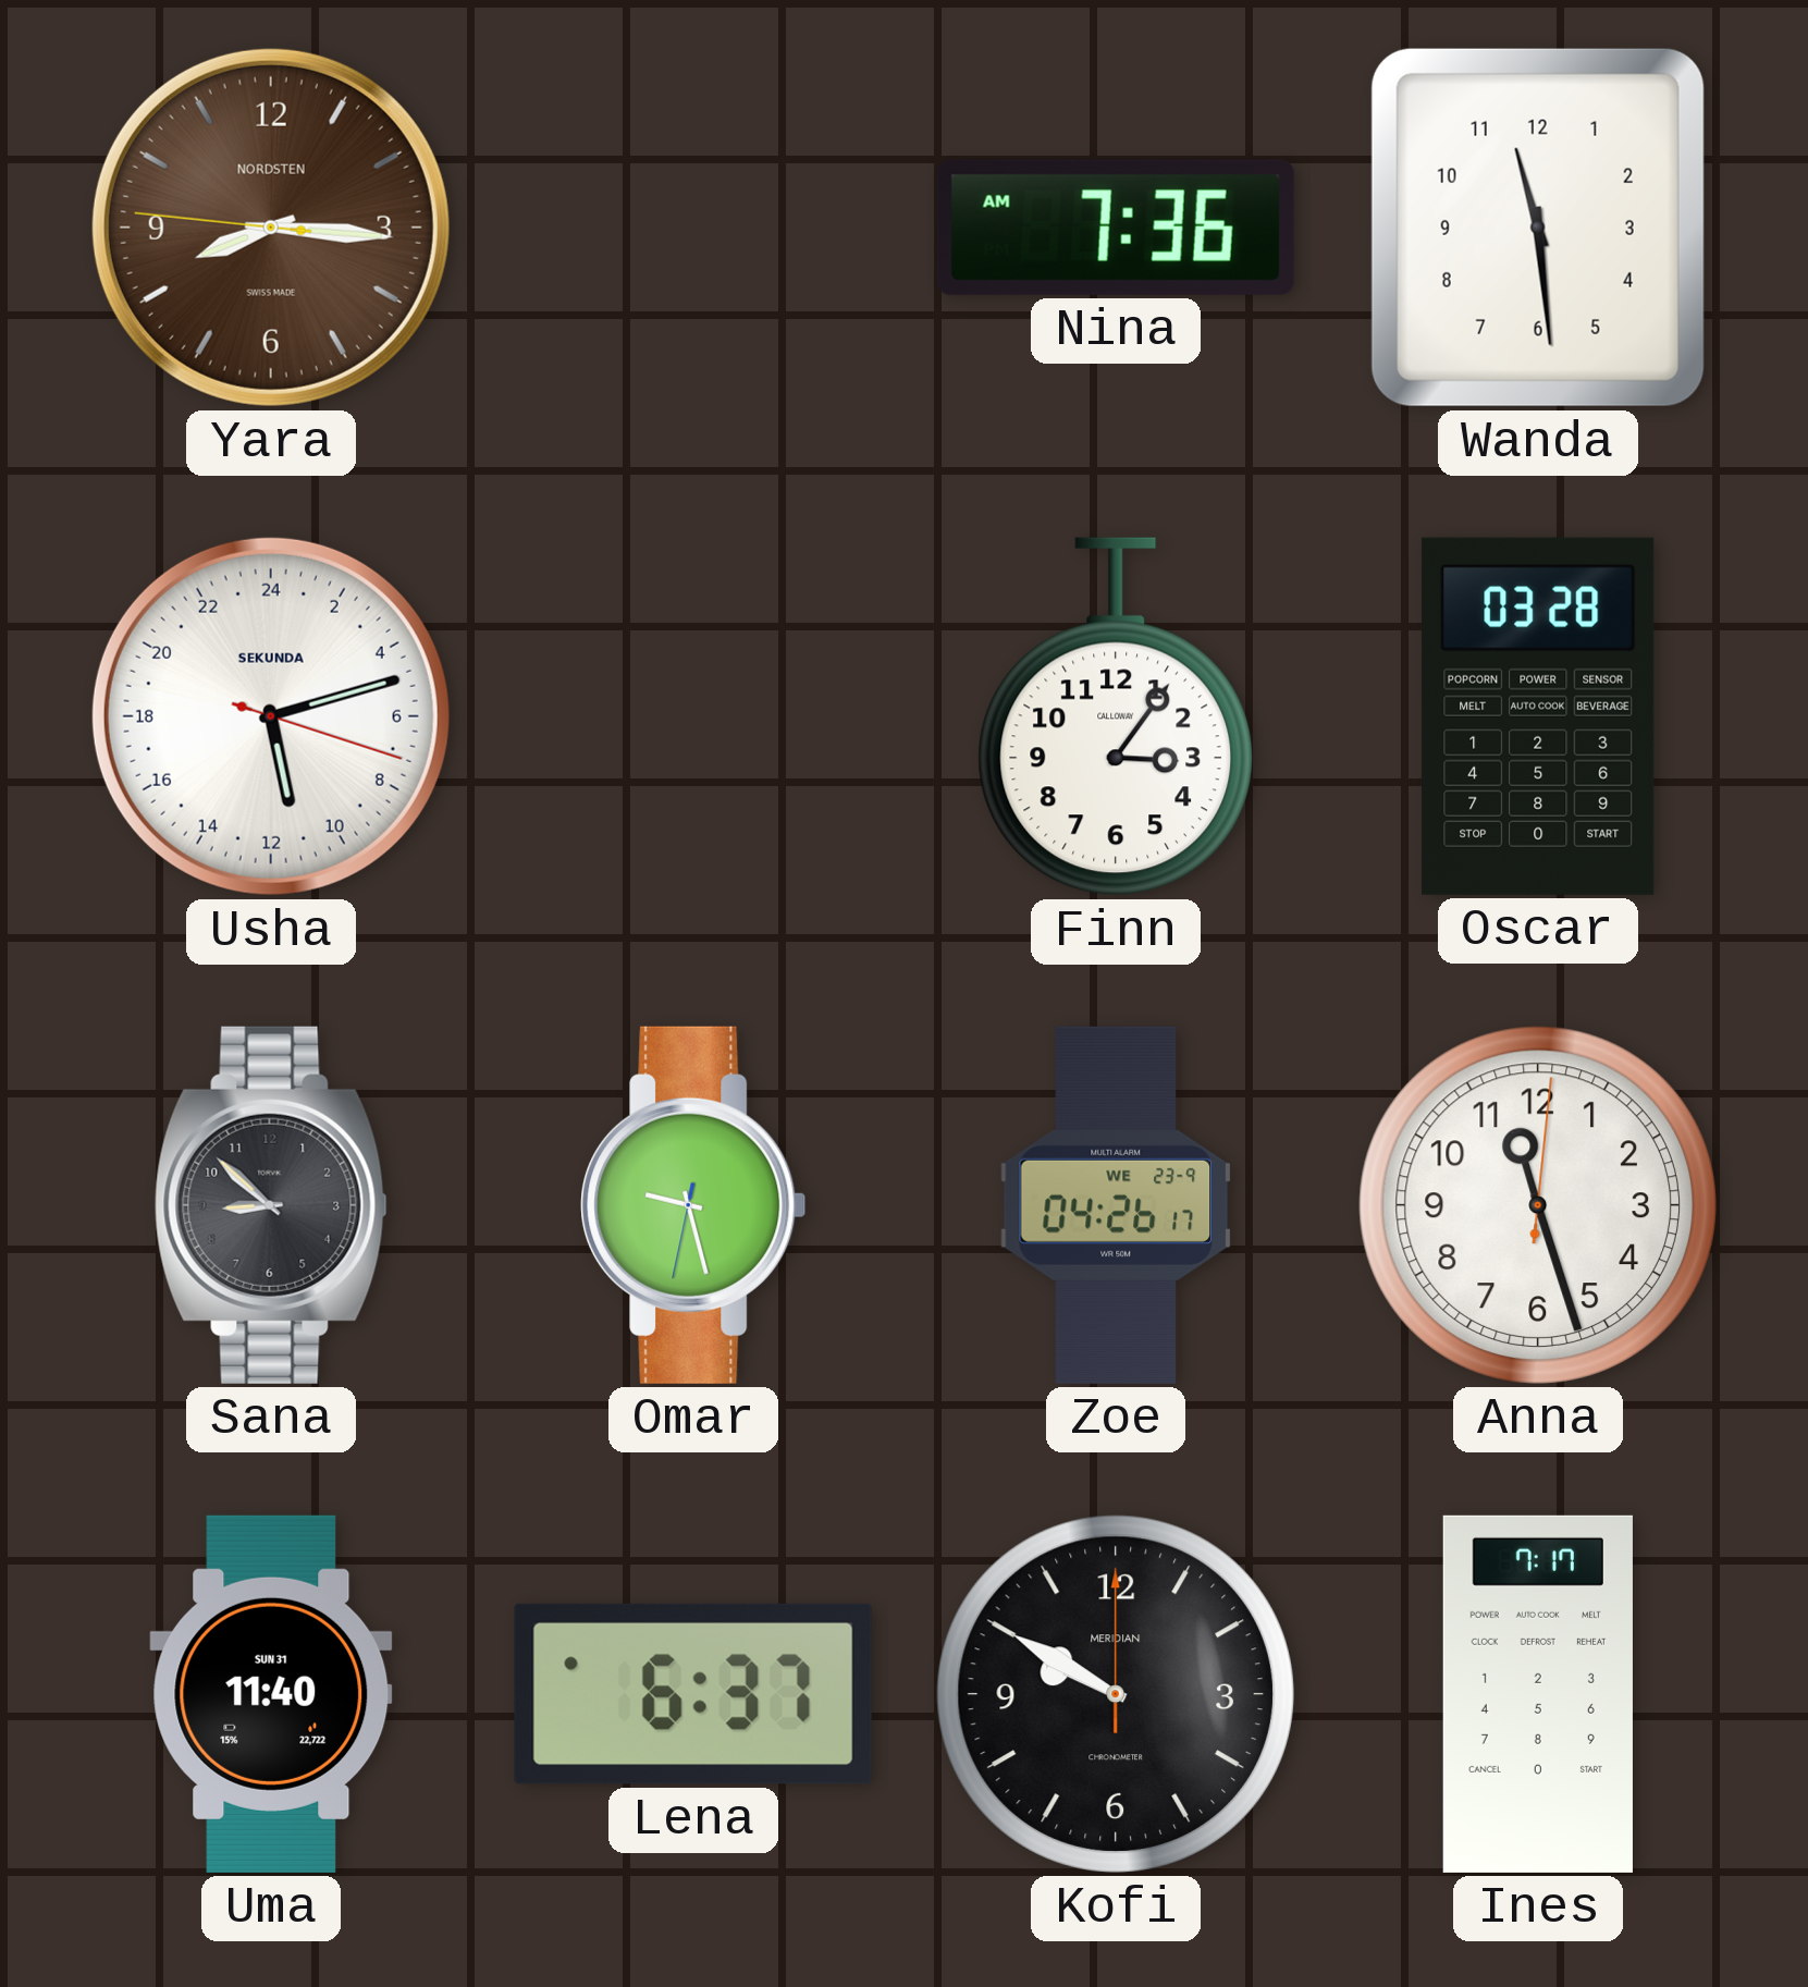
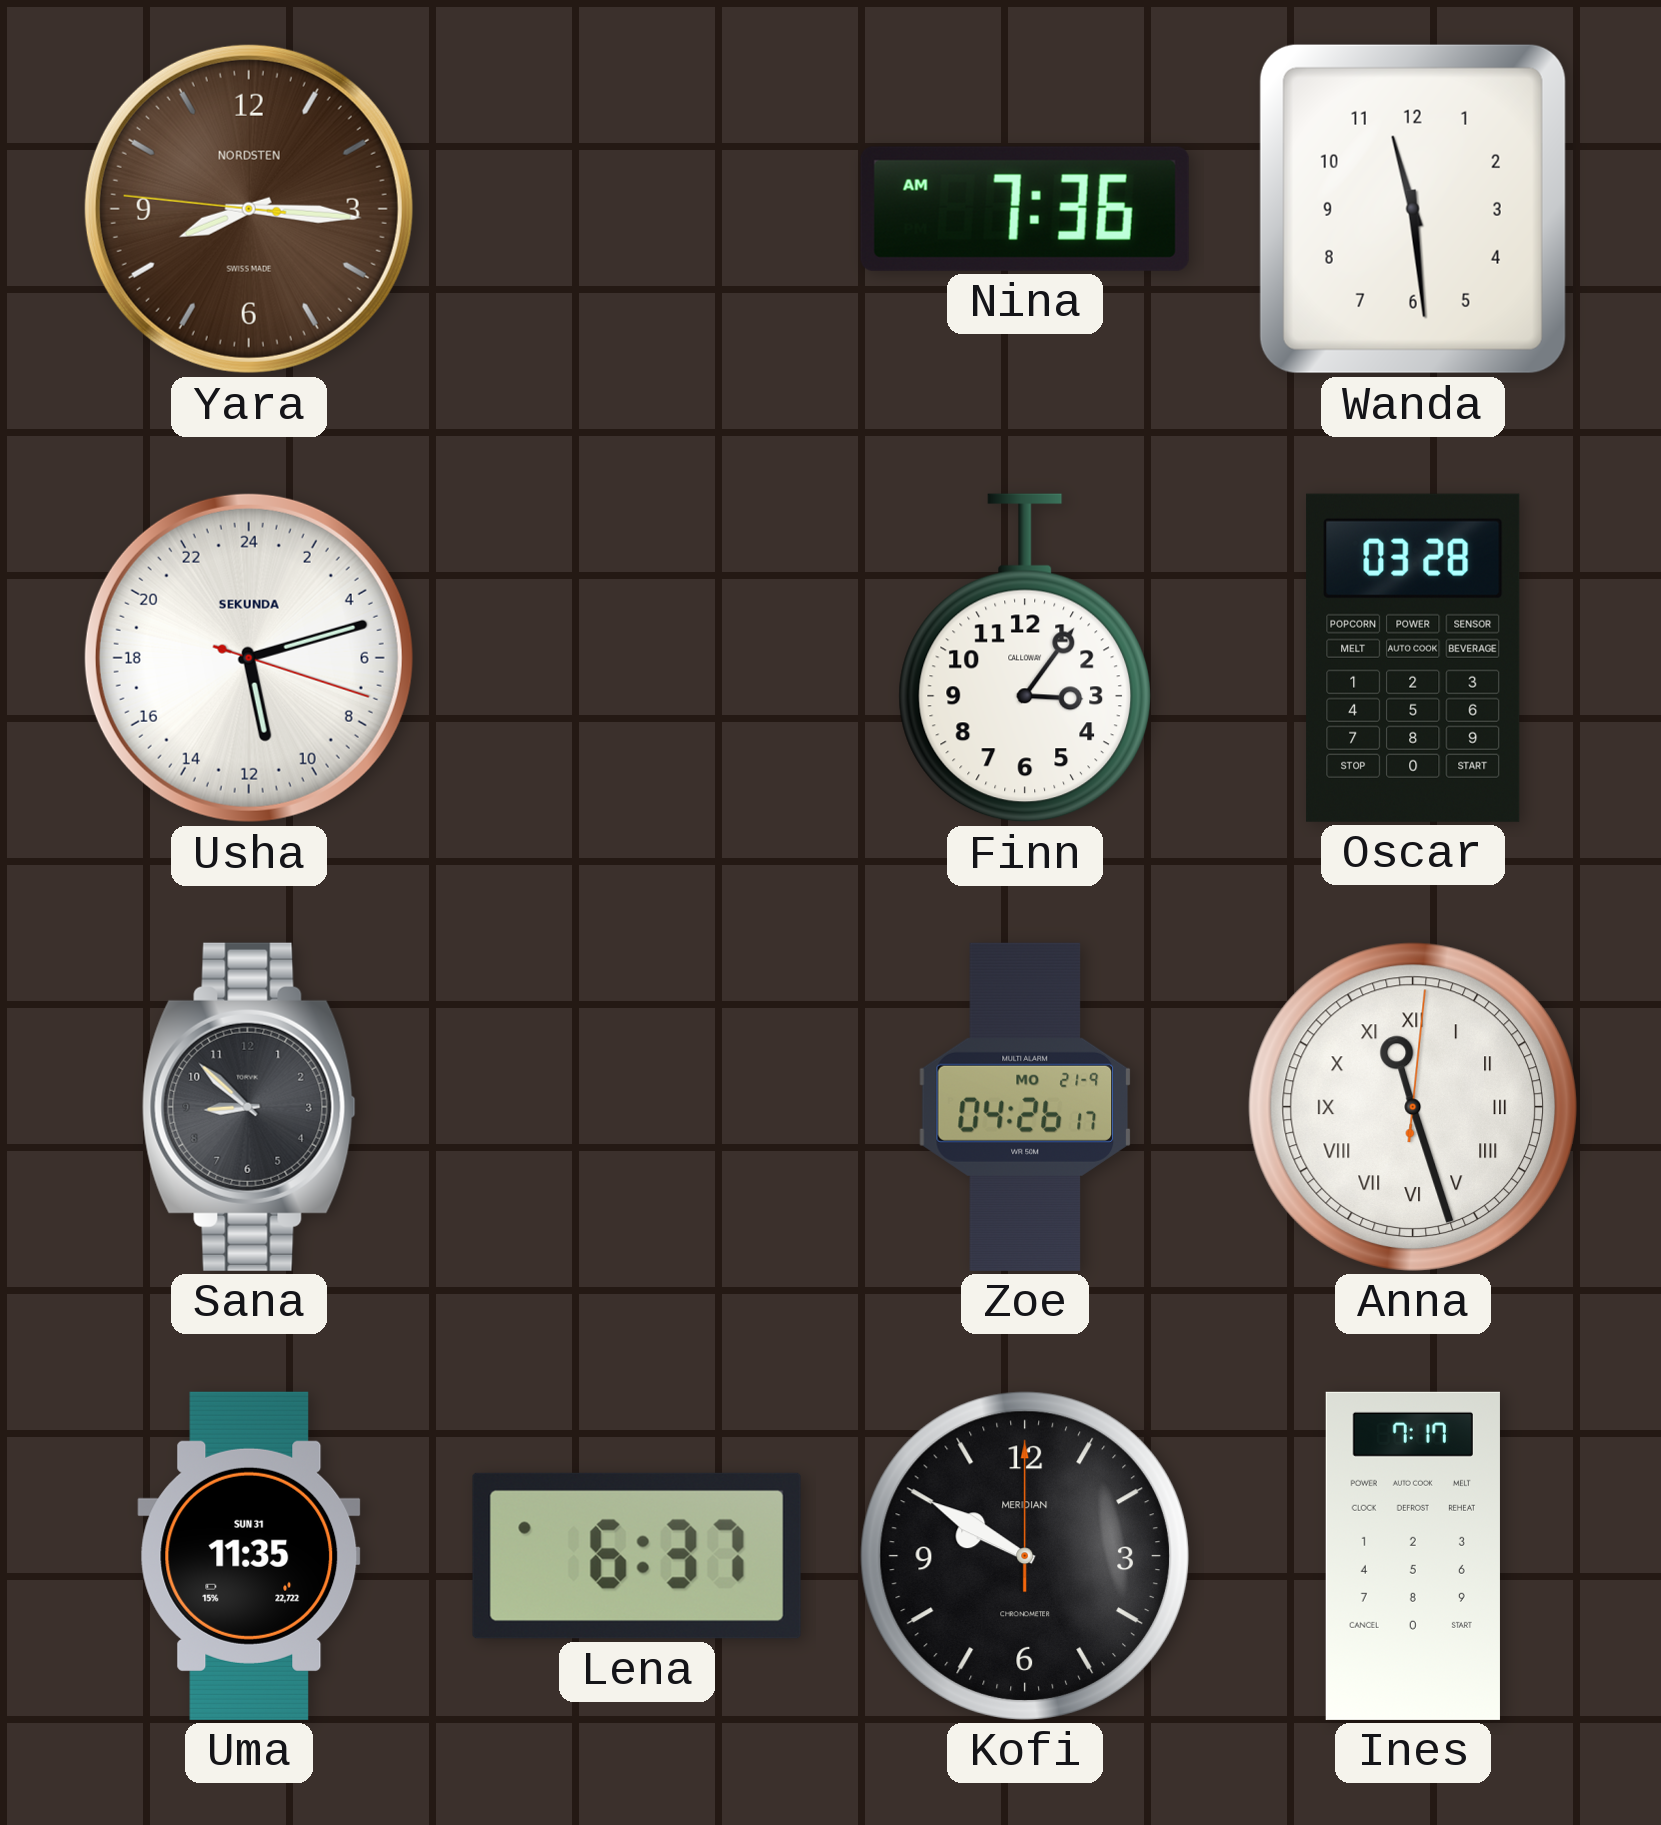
Omar: 9:27 -> none (693, 1205)
Zoe date: WE 23-9 -> MO 21-9 (1025, 1107)
Anna numerals: Arabic -> Roman (1413, 1107)
Uma: 11:40 -> 11:35 (249, 1556)
